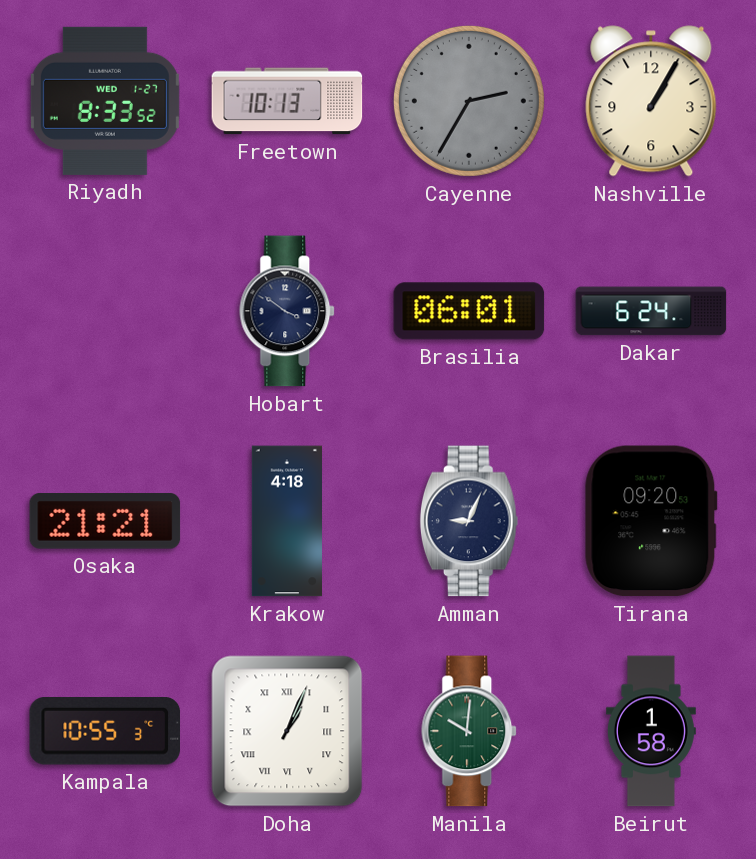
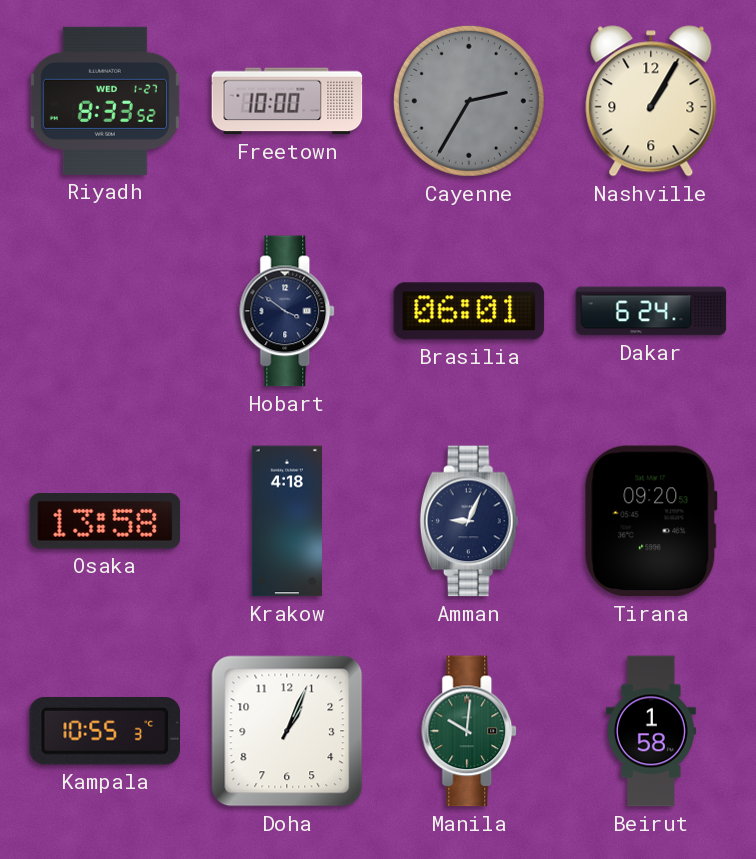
Freetown: 10:13 -> 10:00 (287, 101)
Osaka: 21:21 -> 13:58 (105, 522)
Doha numerals: Roman -> Arabic (287, 731)
